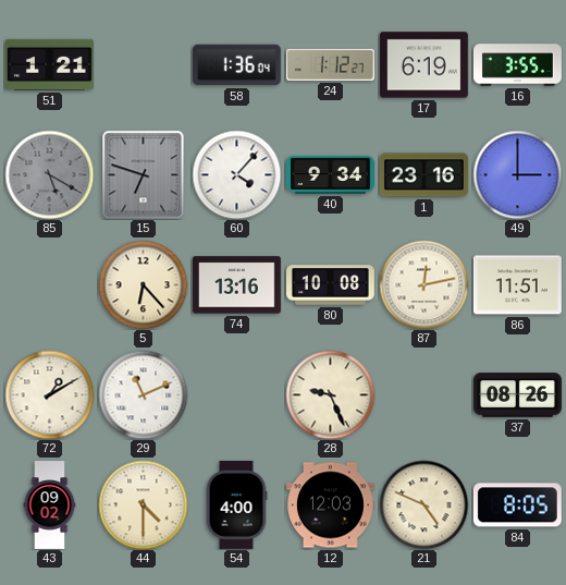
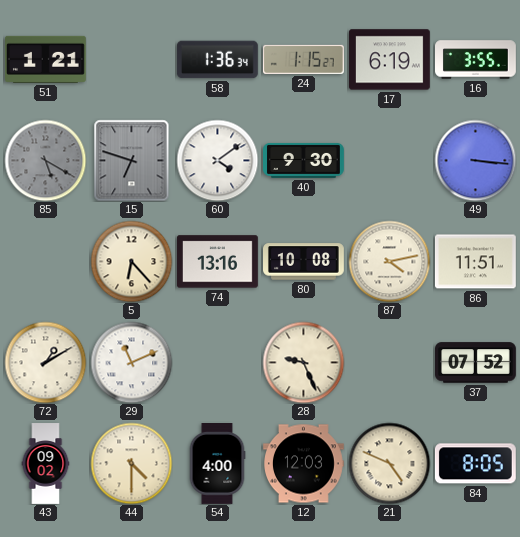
58: 1:36:04 -> 1:36:34 (217, 60)
24: 1:12 -> 1:15 (303, 59)
60: 4:07 -> 4:09 (217, 160)
40: 9:34 -> 9:30 (304, 161)
1: 23:16 -> none (423, 175)
49: 3:00 -> 3:16 (475, 160)
87: 12:13 -> 4:13 (389, 261)
37: 08:26 -> 07:52 (476, 363)
